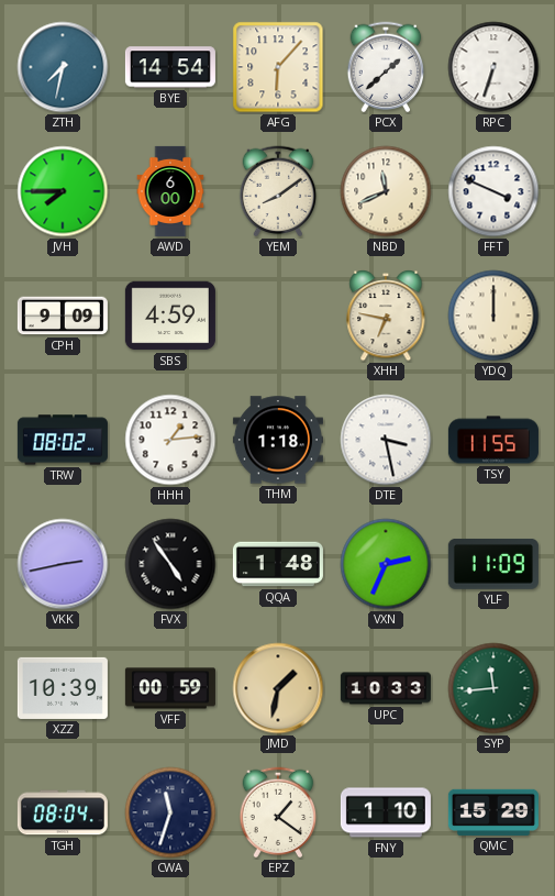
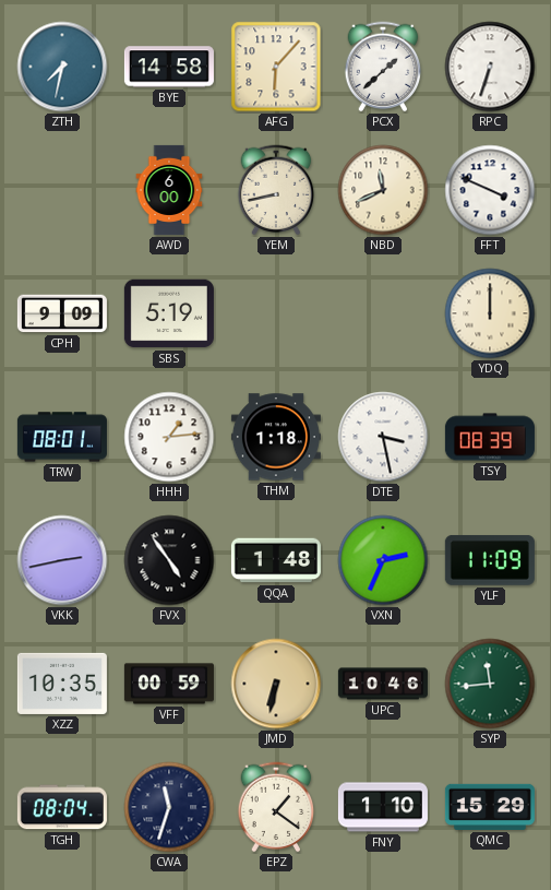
BYE: 14:54 -> 14:58 (169, 67)
JVH: 7:45 -> none (63, 191)
YEM: 8:09 -> 8:43 (276, 190)
SBS: 4:59 -> 5:19 (169, 313)
XHH: 6:47 -> none (386, 316)
TRW: 08:02 -> 08:01 (62, 437)
TSY: 11:55 -> 08:39 (490, 437)
XZZ: 10:39 -> 10:35 (62, 684)
JMD: 1:32 -> 6:32 (276, 684)
UPC: 10:33 -> 10:46 (383, 684)
